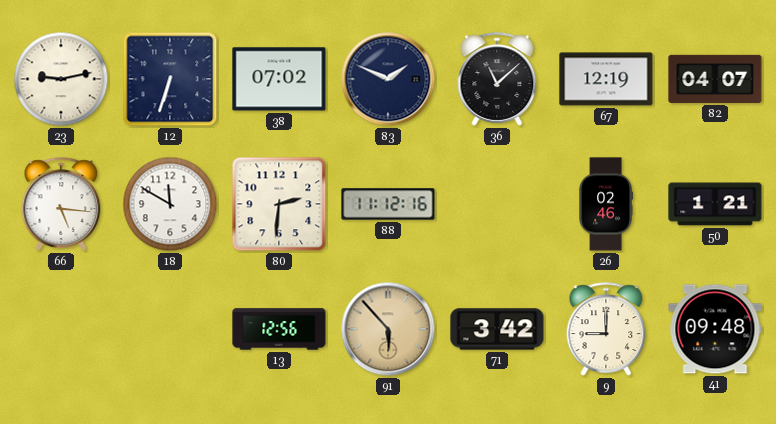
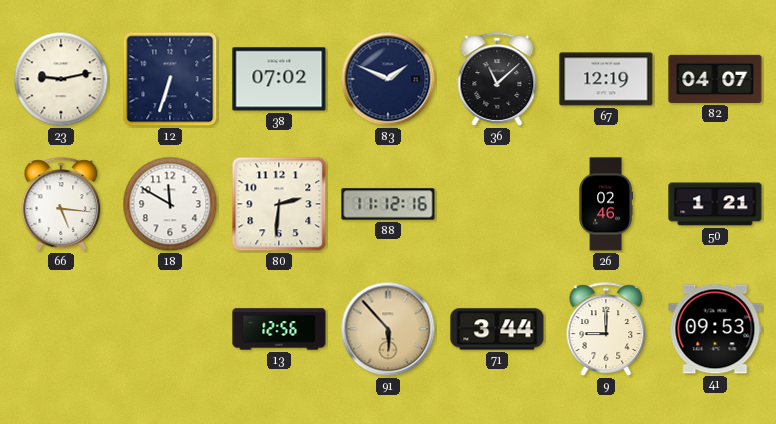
71: 3:42 -> 3:44 (497, 329)
41: 09:48 -> 09:53 (715, 329)
